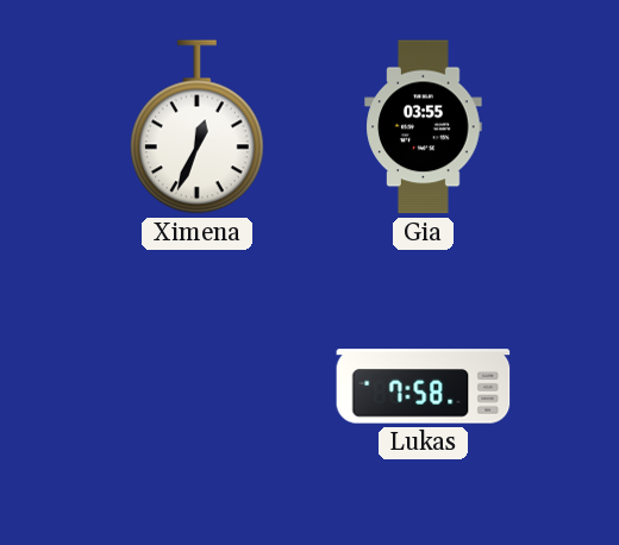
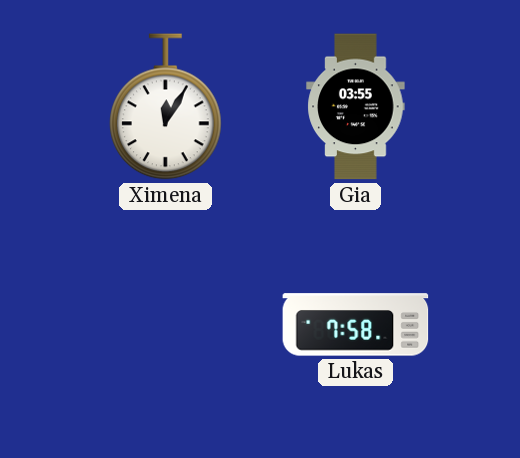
Ximena: 12:34 -> 12:05 (166, 107)
